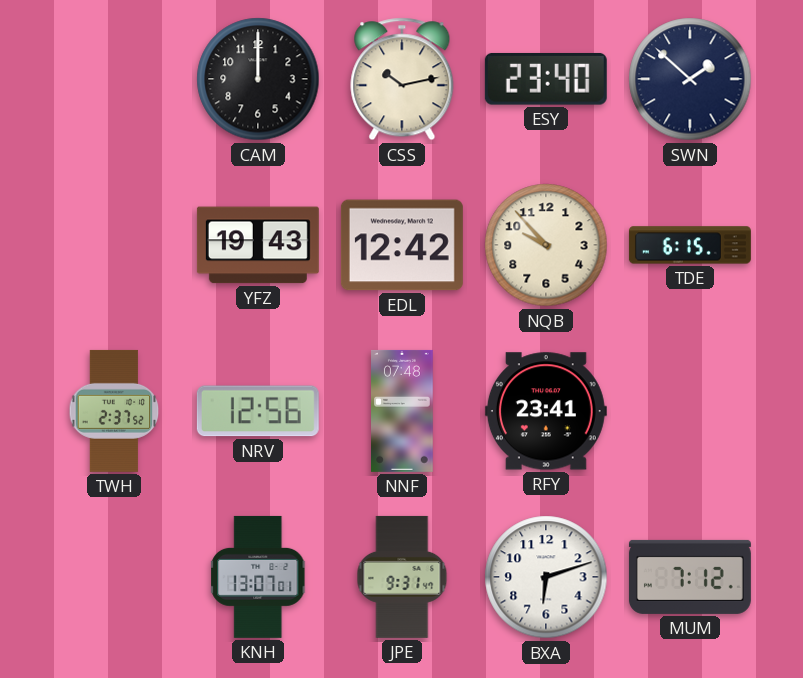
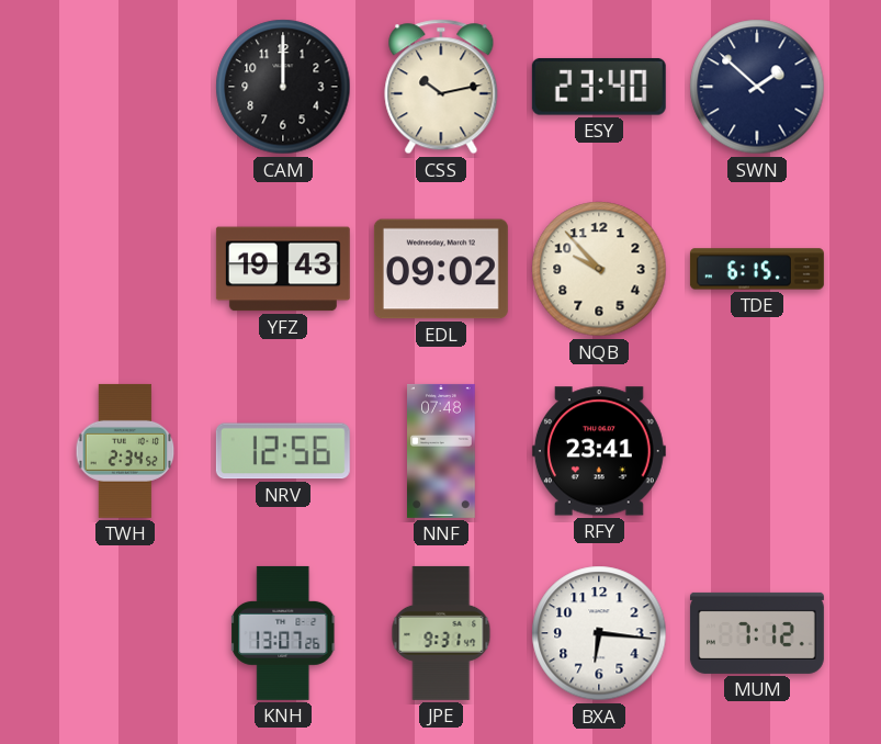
EDL: 12:42 -> 09:02 (441, 269)
TWH: 2:37 -> 2:34 (125, 451)
KNH: 13:07:01 -> 13:07:26 (284, 633)
BXA: 6:12 -> 6:16 (599, 633)
